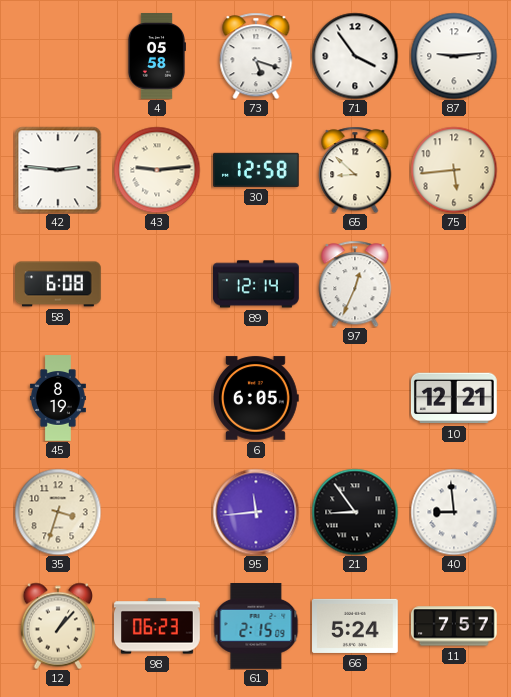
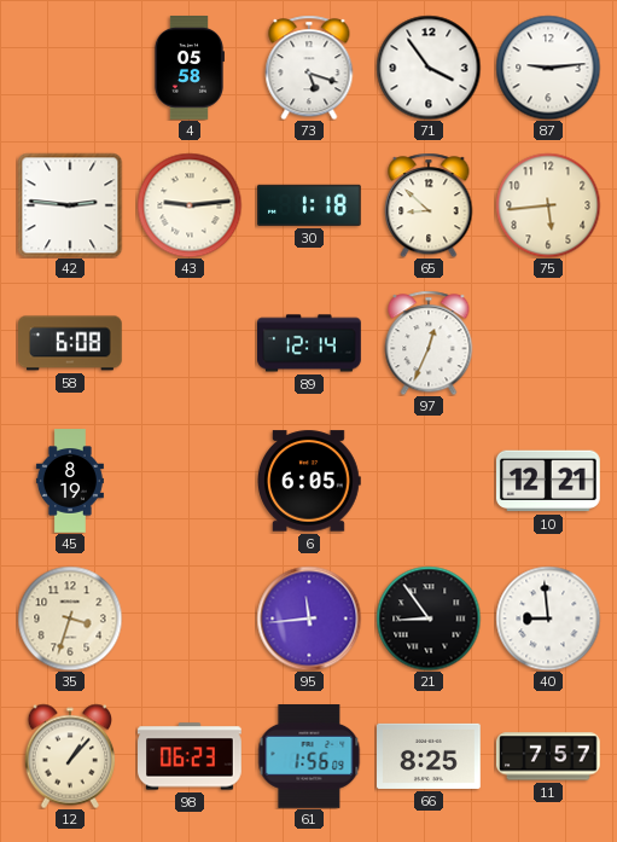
30: 12:58 -> 1:18 (310, 205)
61: 2:15 -> 1:56 (309, 757)
66: 5:24 -> 8:25 (430, 756)
